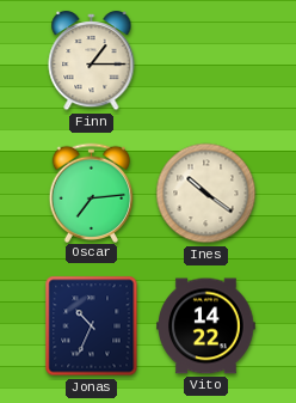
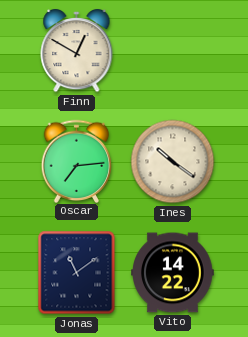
Finn: 1:15 -> 12:50 (77, 51)
Jonas: 10:34 -> 11:09 (77, 273)
